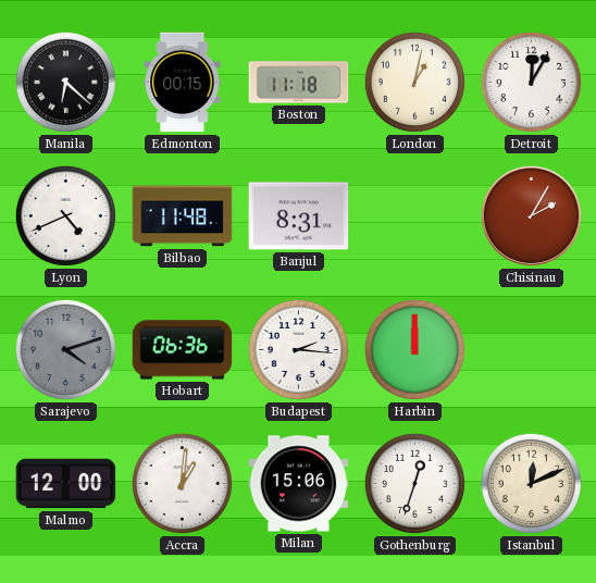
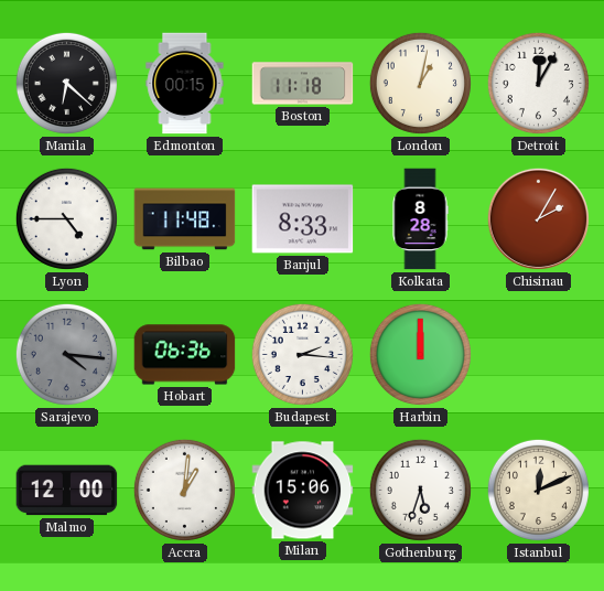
Lyon: 4:41 -> 4:45 (66, 218)
Banjul: 8:31 -> 8:33 (303, 219)
Kolkata: none -> 8:28 (420, 219)
Sarajevo: 4:12 -> 4:16 (66, 354)
Gothenburg: 12:33 -> 5:33 (420, 490)
